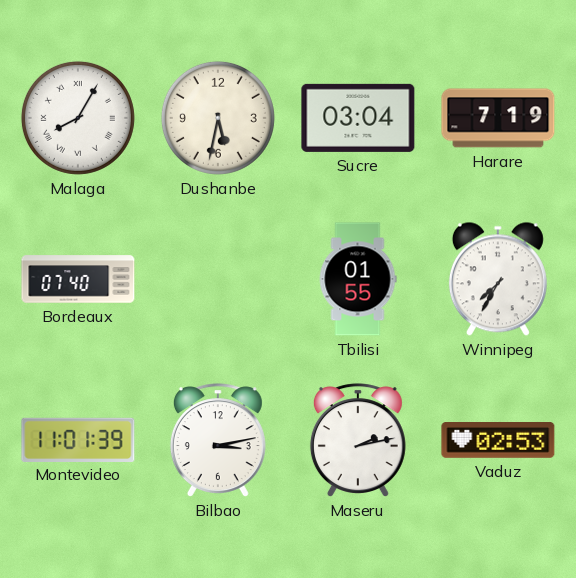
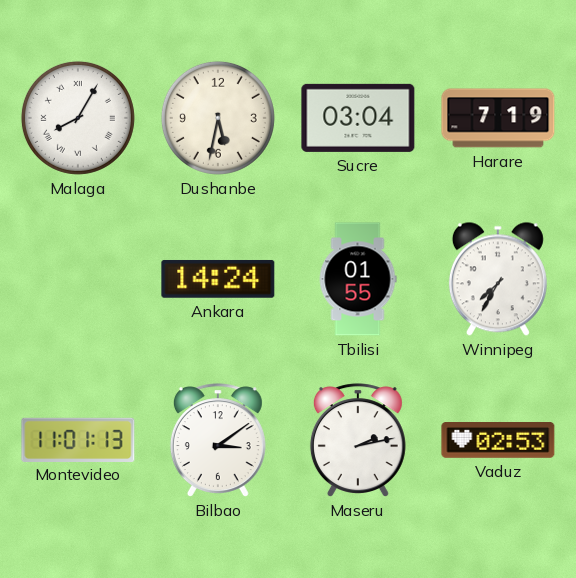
Bordeaux: 07:40 -> none (78, 279)
Ankara: none -> 14:24 (218, 279)
Montevideo: 11:01:39 -> 11:01:13 (78, 439)
Bilbao: 3:13 -> 3:09 (218, 440)
